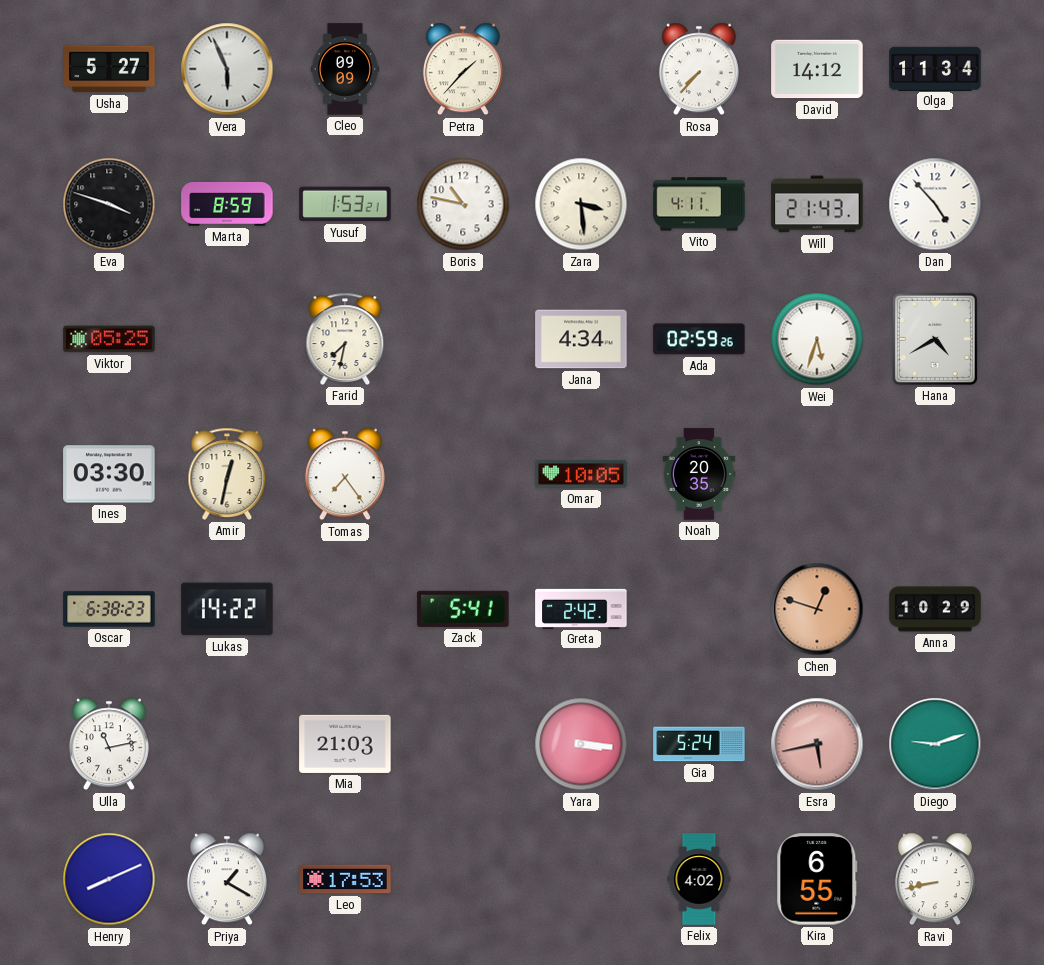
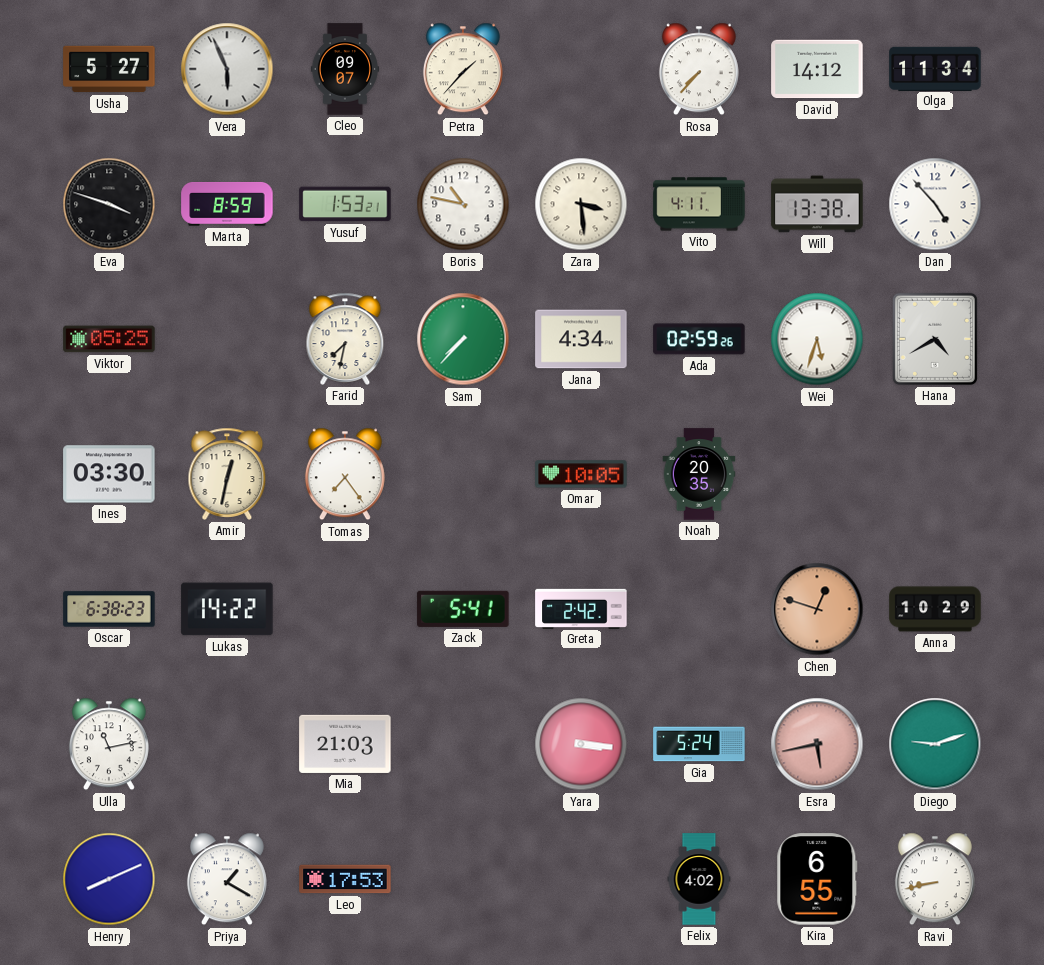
Cleo: 09:09 -> 09:07 (344, 69)
Will: 21:43 -> 13:38 (817, 204)
Sam: none -> 7:37 (463, 339)
